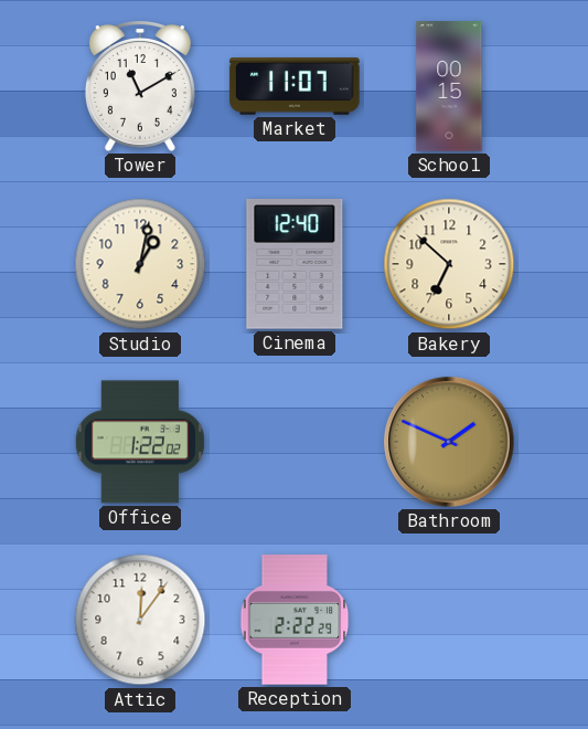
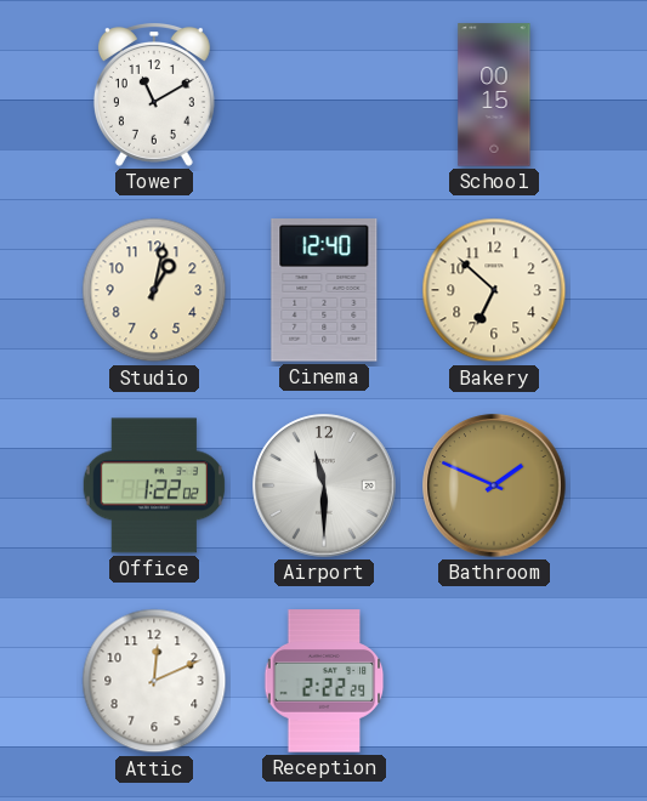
Market: 11:07 -> none (295, 86)
Airport: none -> 11:30 (324, 485)
Attic: 12:06 -> 12:11 (154, 681)
